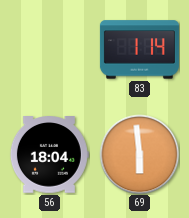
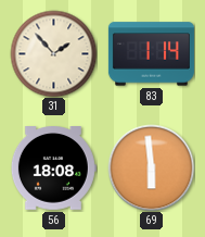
31: none -> 1:53 (53, 53)
56: 18:04 -> 18:08 (53, 169)
